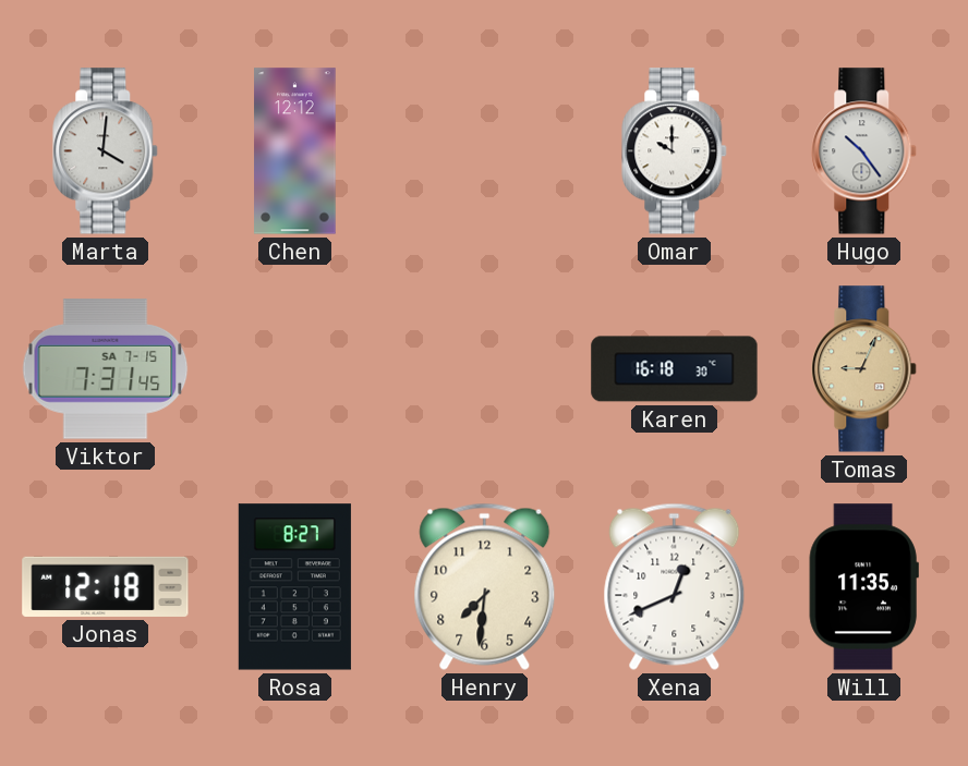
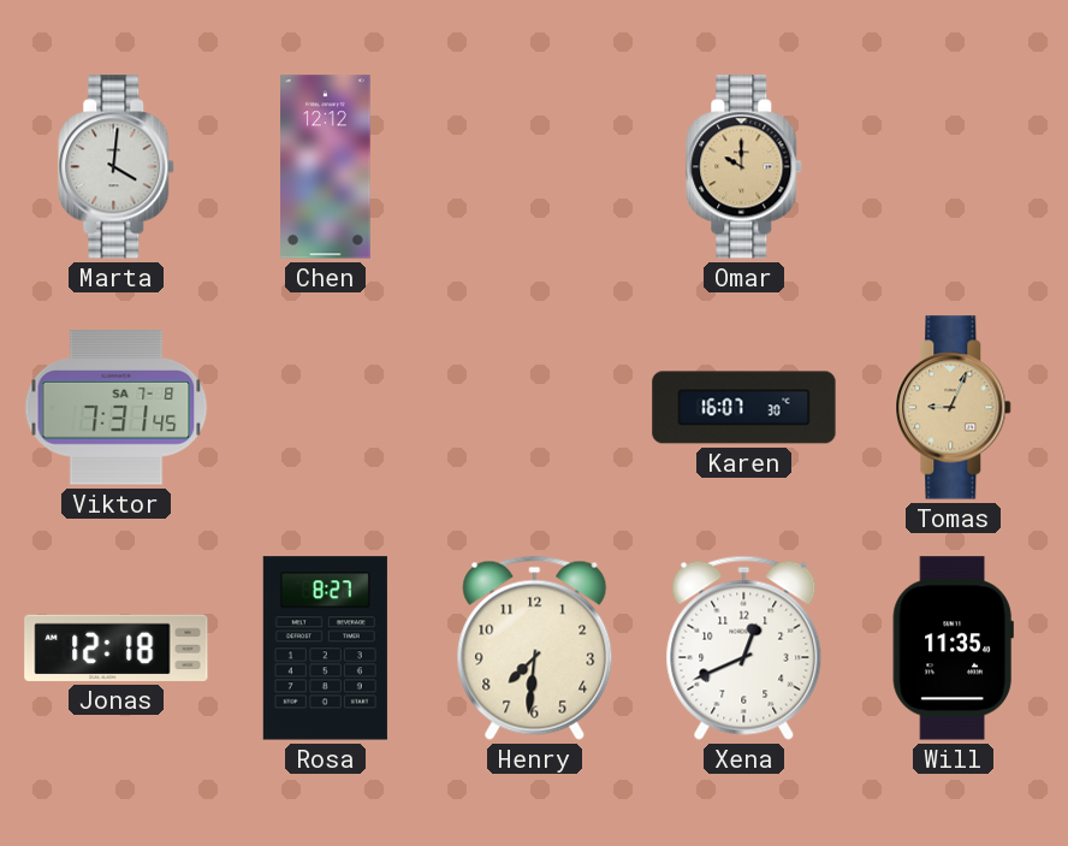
Omar dial: white -> champagne (744, 167)
Hugo: 10:24 -> none (864, 151)
Viktor date: SA 7-15 -> SA 7-8 (117, 408)
Karen: 16:18 -> 16:07 (744, 408)
